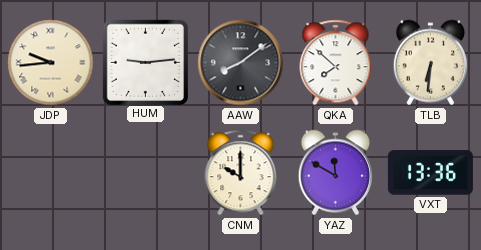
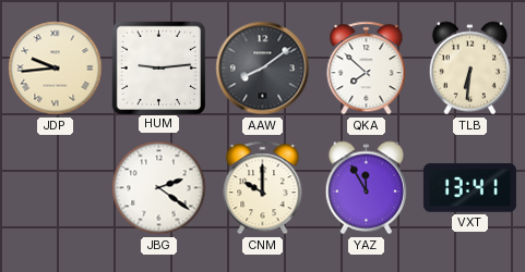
JBG: none -> 2:21 (159, 188)
YAZ: 11:50 -> 11:55 (366, 188)
VXT: 13:36 -> 13:41 (469, 188)
